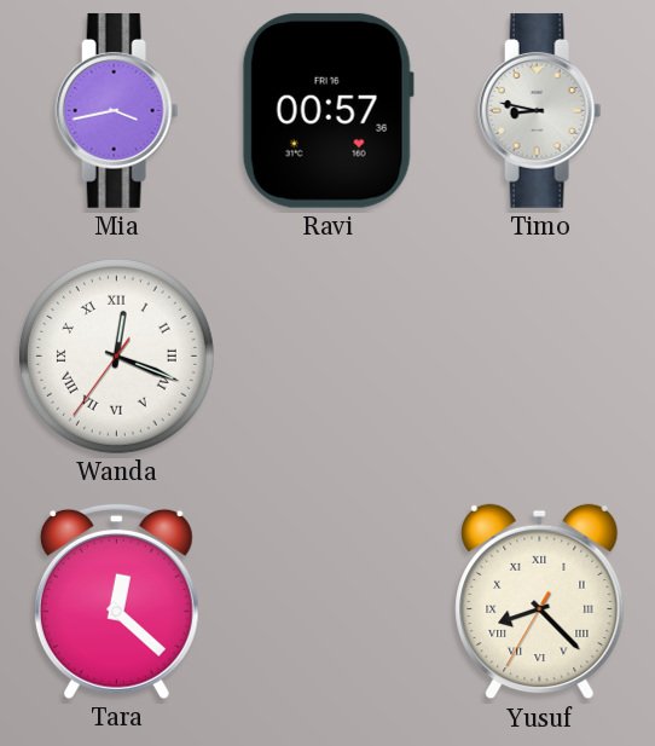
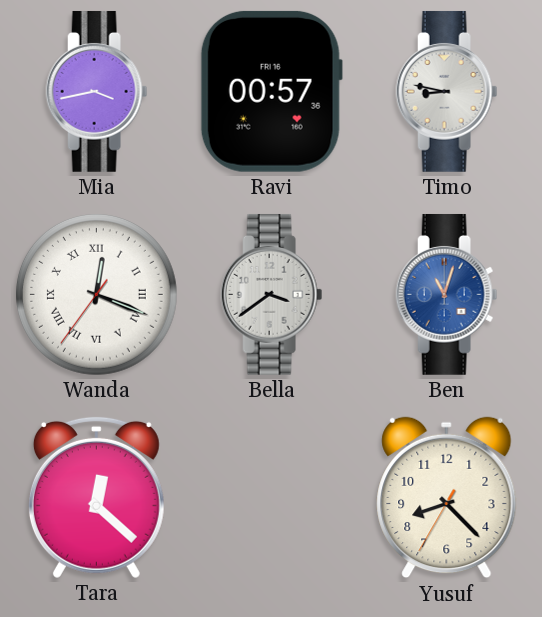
Bella: none -> 3:39 (272, 294)
Ben: none -> 11:03 (447, 294)
Yusuf numerals: Roman -> Arabic (447, 498)
